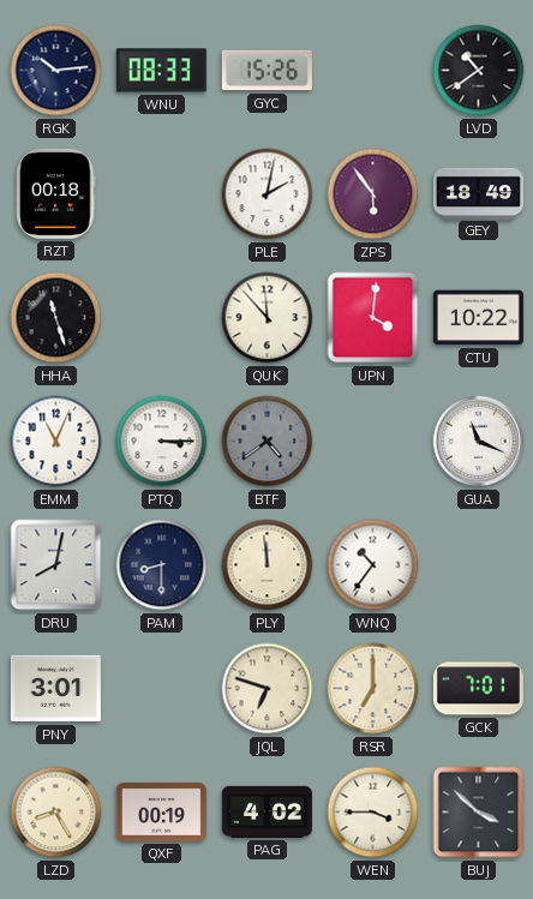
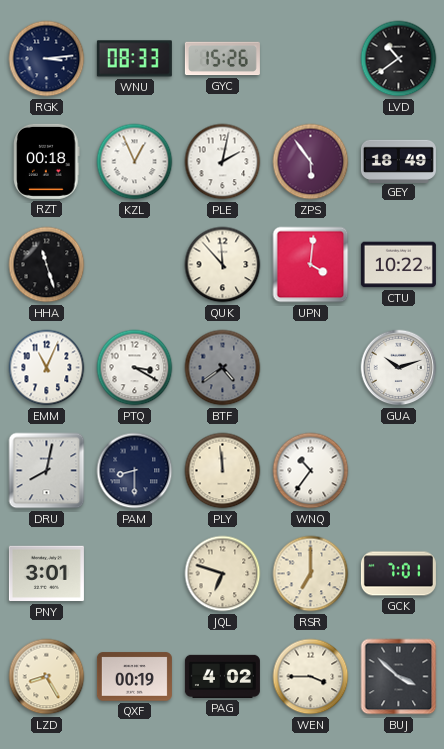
RGK: 10:14 -> 3:14 (47, 59)
KZL: none -> 12:56 (135, 162)
PTQ: 3:15 -> 3:20 (135, 368)
GUA: 11:19 -> 10:12 (399, 368)
